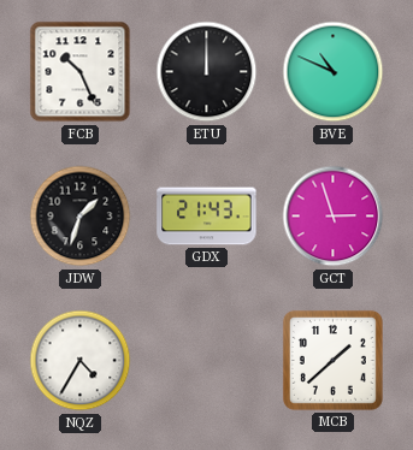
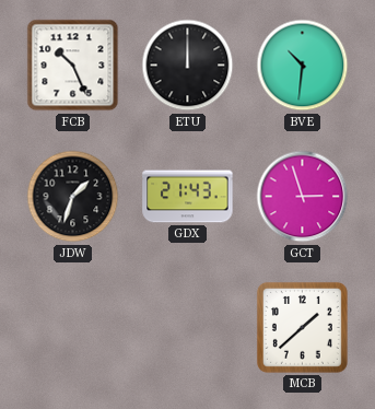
BVE: 10:49 -> 10:31 (303, 66)
NQZ: 4:35 -> none (81, 361)
